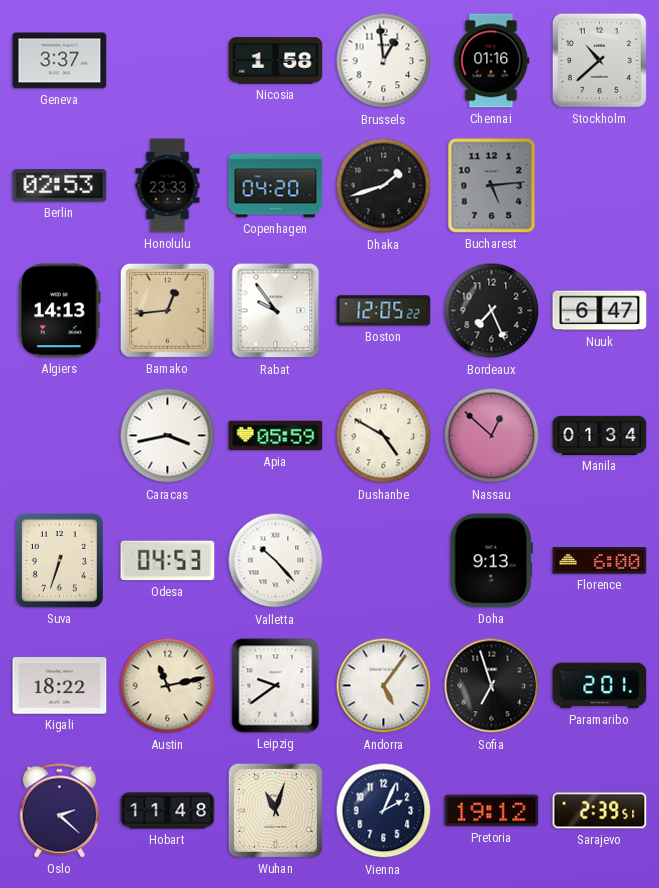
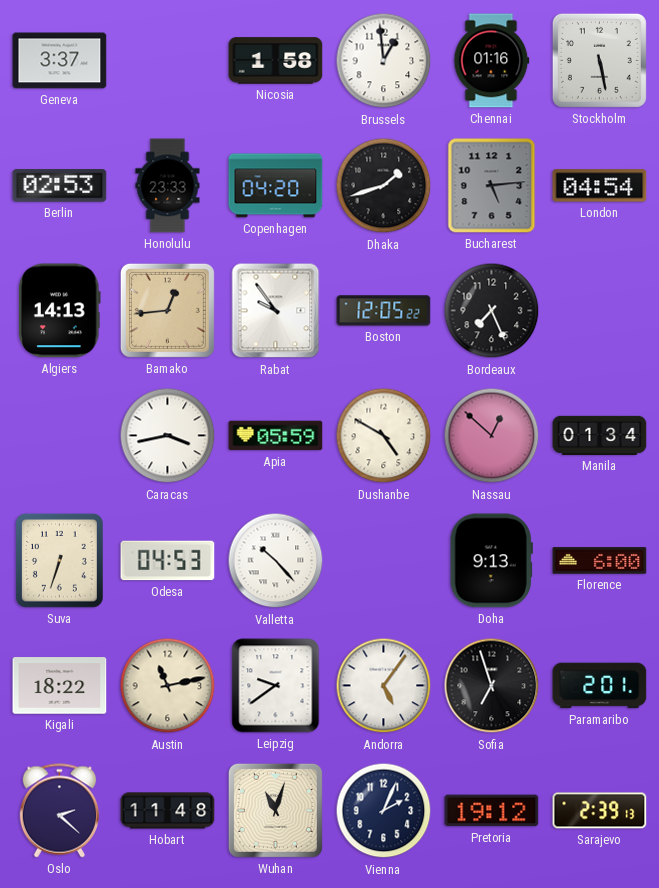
Stockholm: 10:38 -> 5:28 (599, 60)
London: none -> 04:54 (600, 186)
Nuuk: 6:47 -> none (600, 311)
Sarajevo: 2:39:51 -> 2:39:13 (600, 811)
